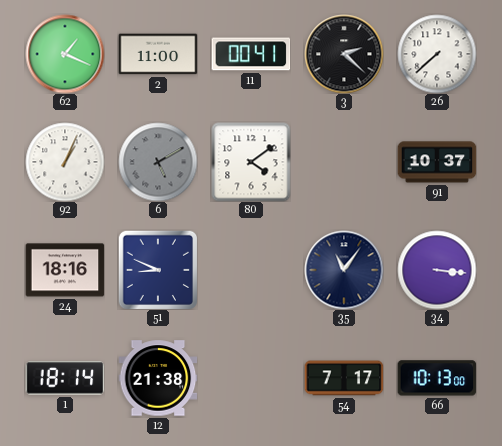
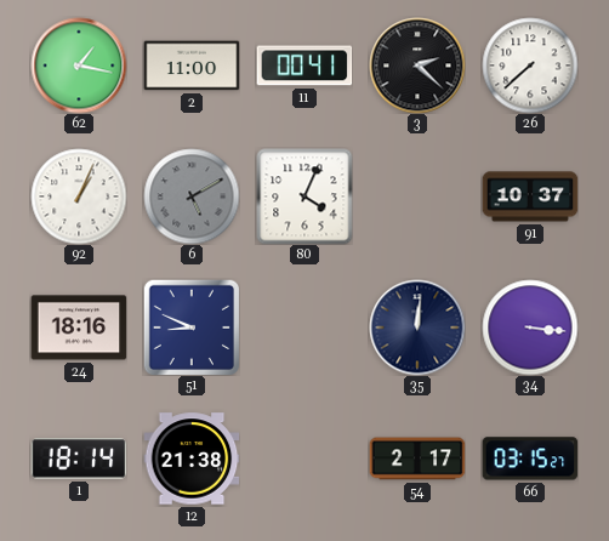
62: 1:19 -> 1:17 (79, 66)
80: 4:09 -> 4:04 (304, 197)
35: 11:06 -> 12:01 (417, 328)
54: 7:17 -> 2:17 (417, 459)
66: 10:13 -> 03:15 (530, 459)
